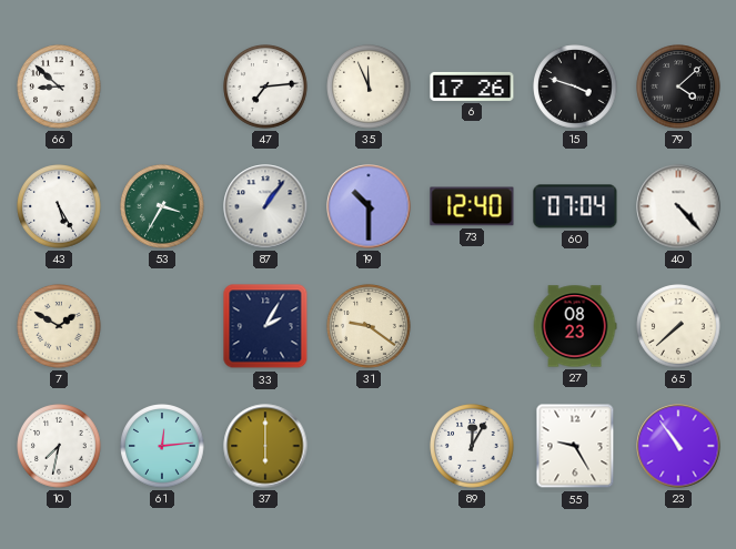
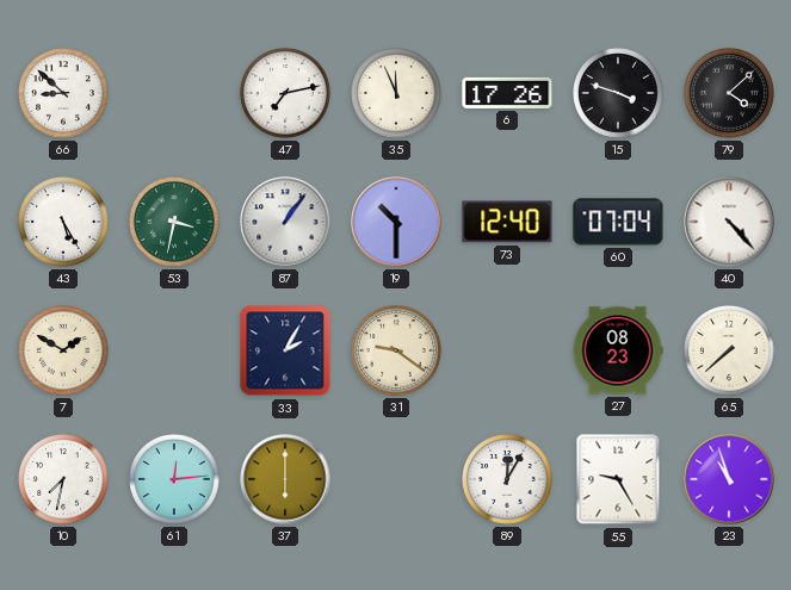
47: 7:14 -> 7:13 (285, 93)
53: 3:35 -> 3:32 (174, 222)
23: 10:54 -> 10:57 (729, 479)
